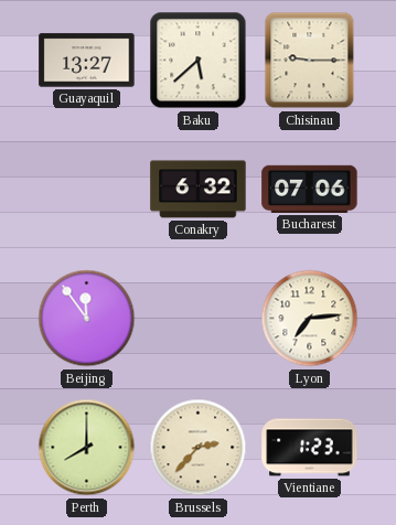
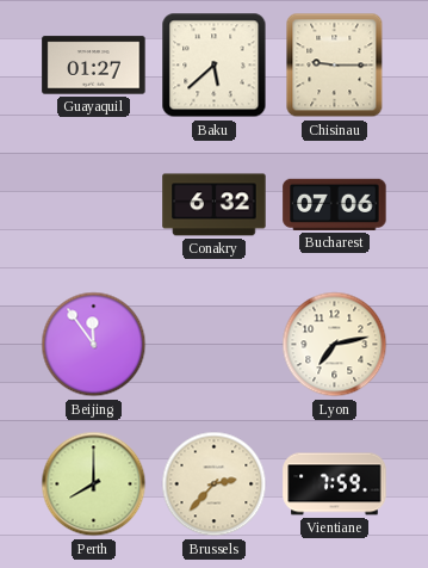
Guayaquil: 13:27 -> 01:27 (94, 66)
Lyon: 7:14 -> 7:13 (335, 345)
Vientiane: 1:23 -> 7:59 (335, 484)
